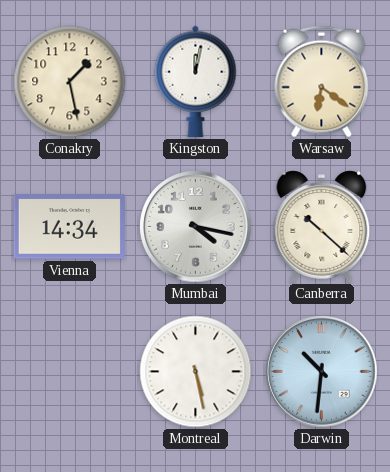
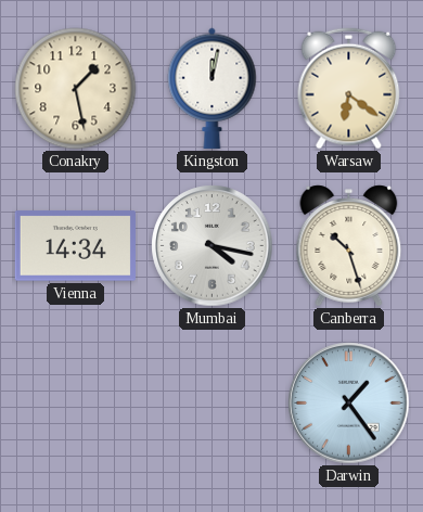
Canberra: 10:22 -> 10:27 (349, 246)
Montreal: 5:28 -> none (196, 372)
Darwin: 10:31 -> 1:24 (349, 404)
